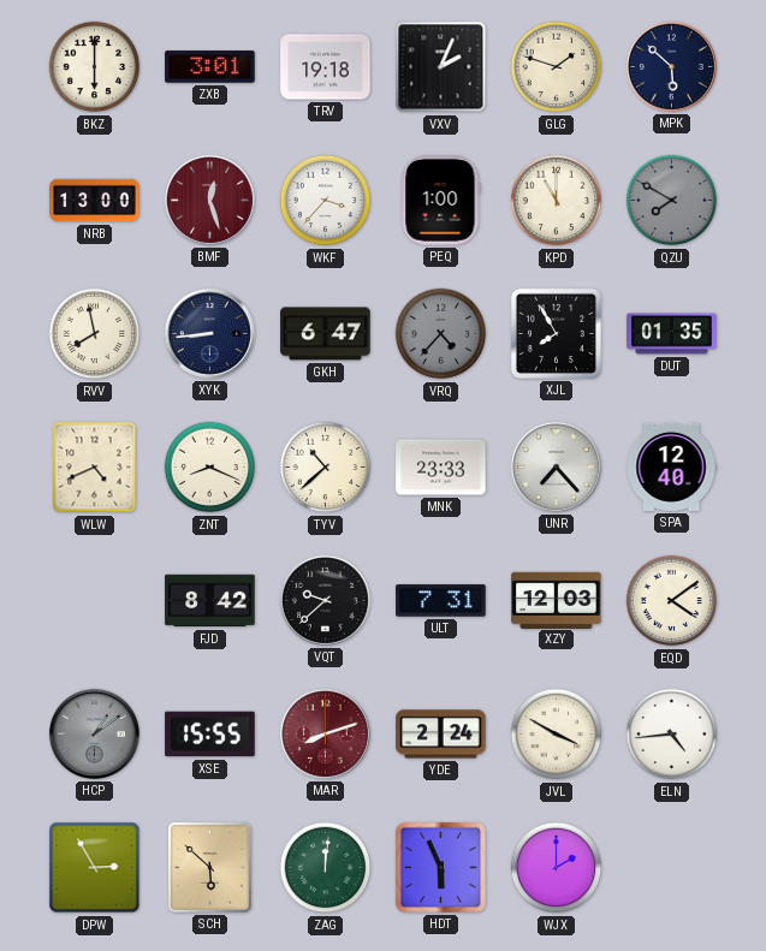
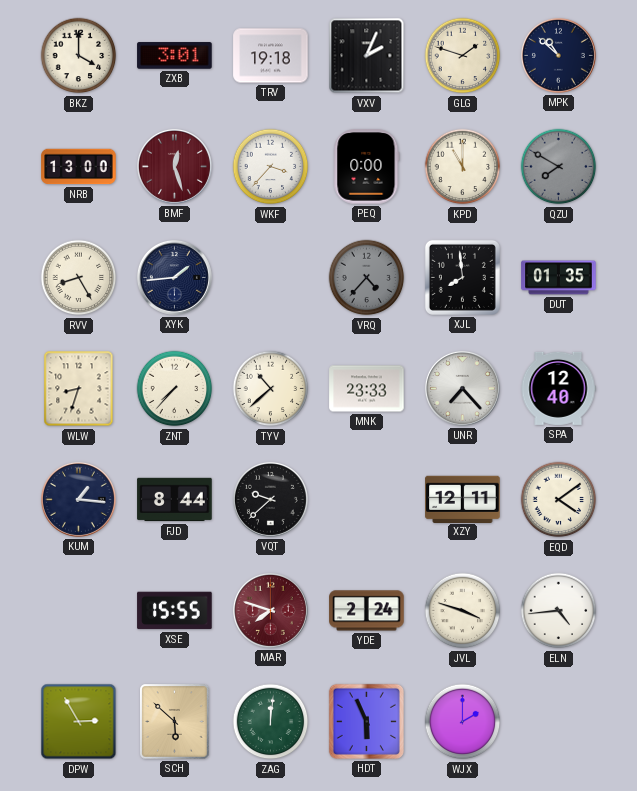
BKZ: 6:00 -> 4:00 (79, 56)
MPK: 5:52 -> 10:52 (558, 55)
PEQ: 1:00 -> 0:00 (367, 167)
RVV: 7:58 -> 8:25 (79, 278)
XYK: 8:44 -> 1:44 (174, 277)
GKH: 6:47 -> none (326, 334)
XJL: 7:55 -> 7:59 (462, 277)
WLW: 4:41 -> 8:33 (79, 389)
ZNT: 8:19 -> 7:37 (175, 389)
KUM: none -> 1:16 (78, 499)
FJD: 8:42 -> 8:44 (175, 500)
ULT: 7:31 -> none (441, 601)
XZY: 12:03 -> 12:11 (463, 499)
HCP: 1:09 -> none (94, 733)
MAR: 8:12 -> 7:48 (270, 610)
JVL: 3:50 -> 3:48 (463, 611)
